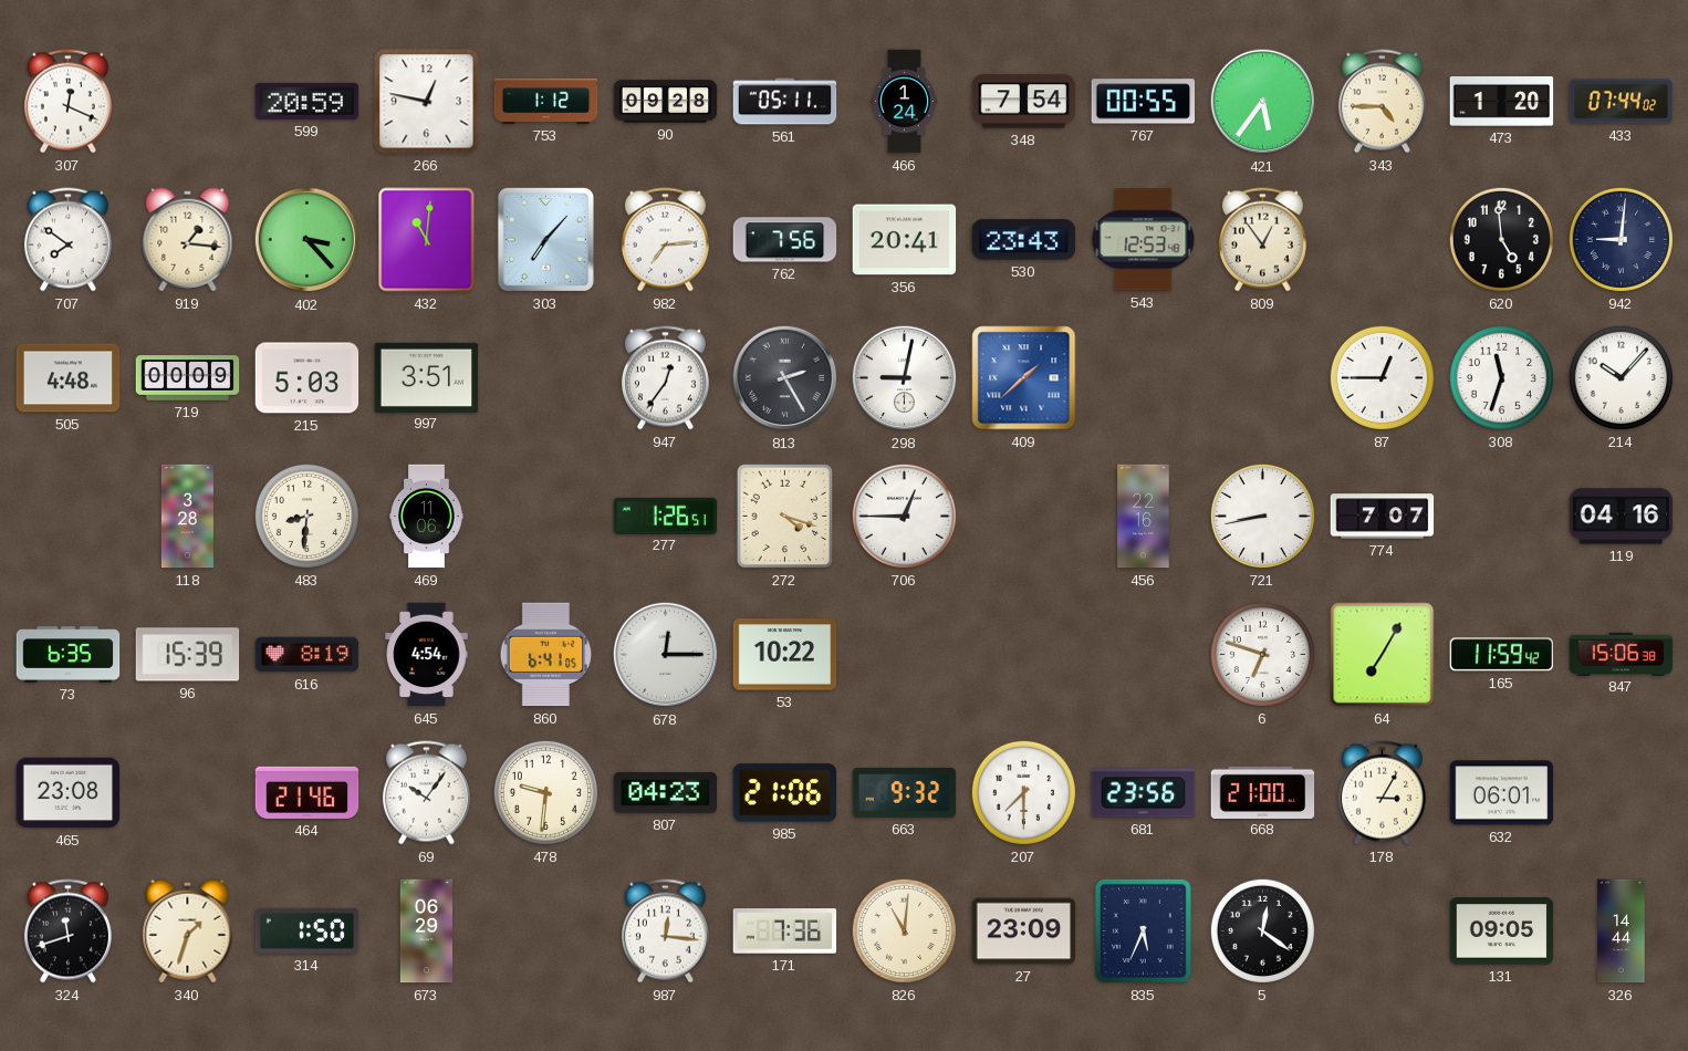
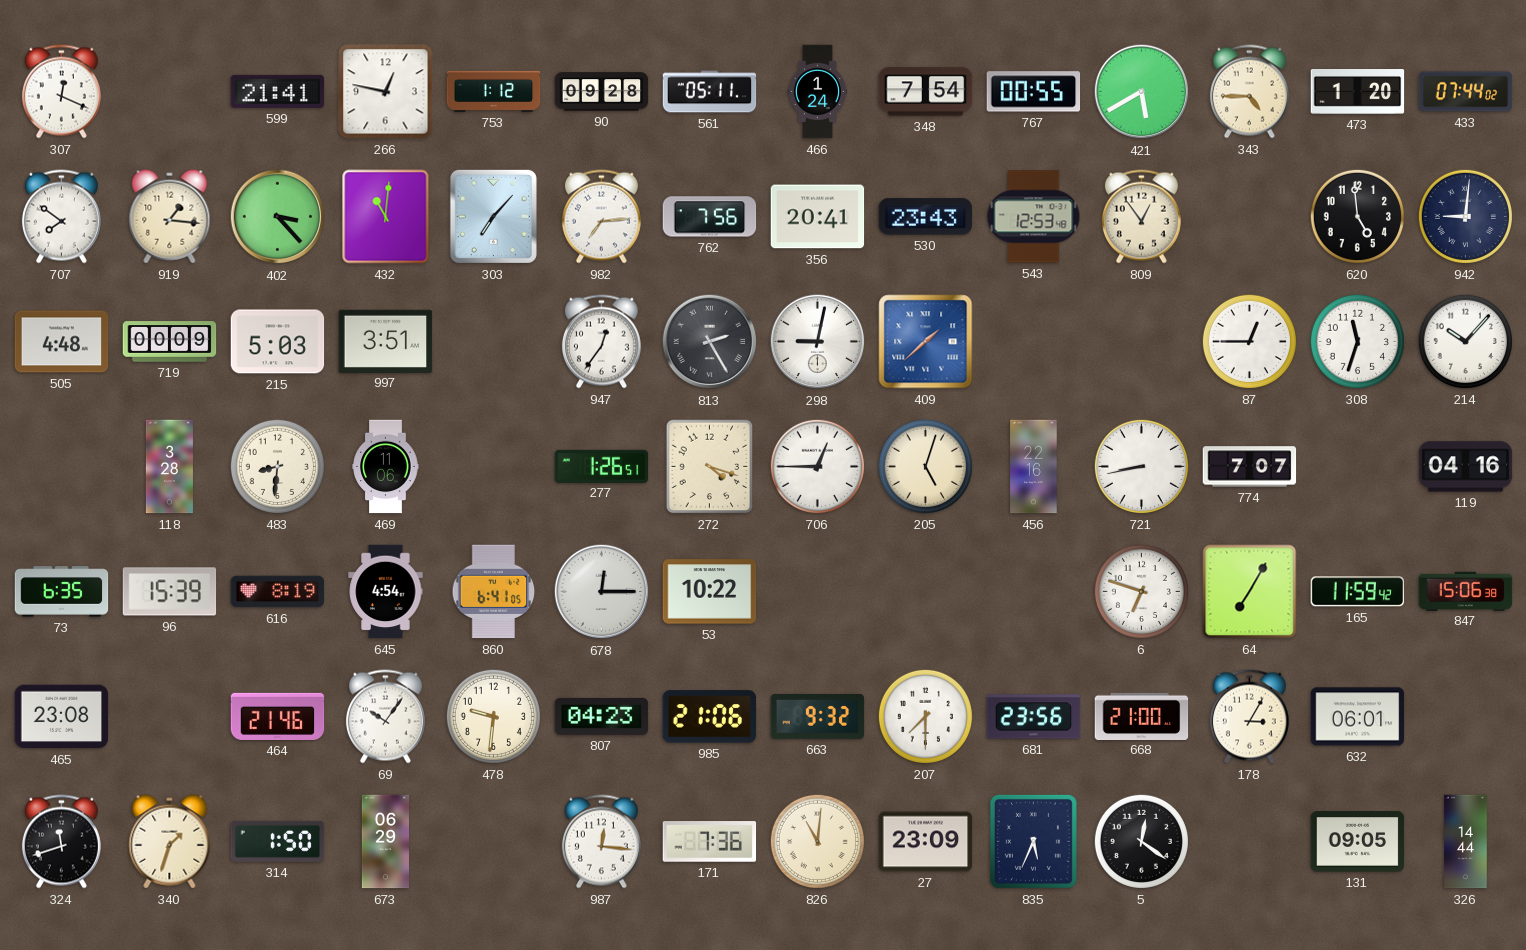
599: 20:59 -> 21:41 (278, 91)
421: 5:36 -> 5:40 (1142, 92)
205: none -> 5:03 (925, 466)
